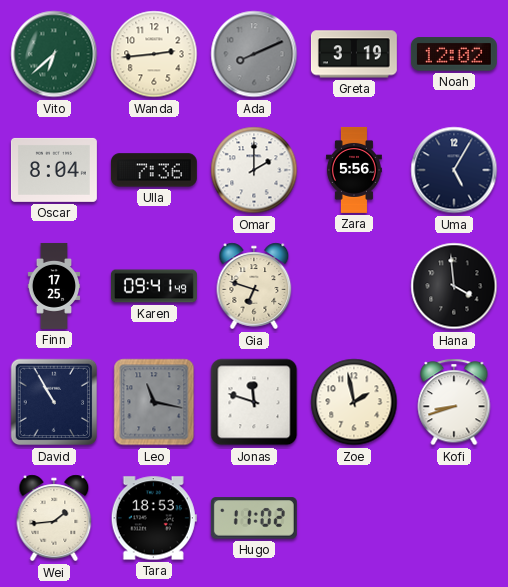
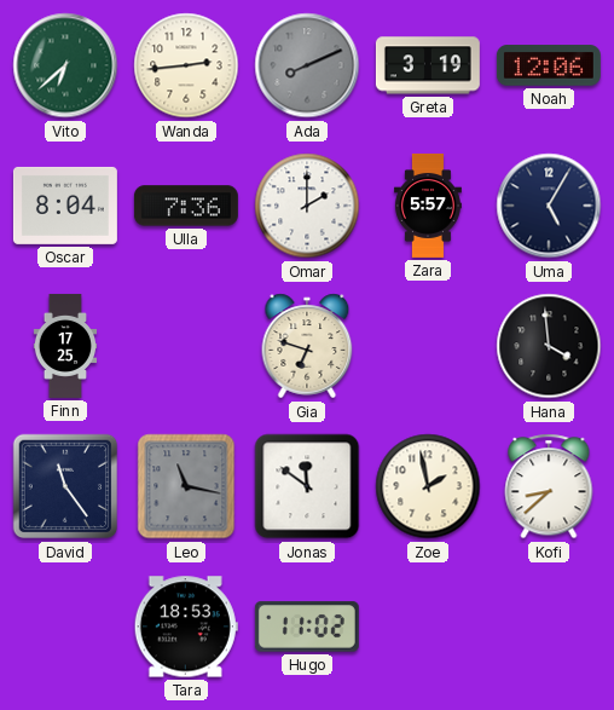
Noah: 12:02 -> 12:06 (549, 65)
Zara: 5:56 -> 5:57 (428, 206)
Karen: 09:41 -> none (154, 286)
David: 10:55 -> 11:24 (65, 486)
Jonas: 11:48 -> 11:51 (307, 486)
Kofi: 8:42 -> 8:38 (549, 486)
Wei: 1:44 -> none (54, 518)
